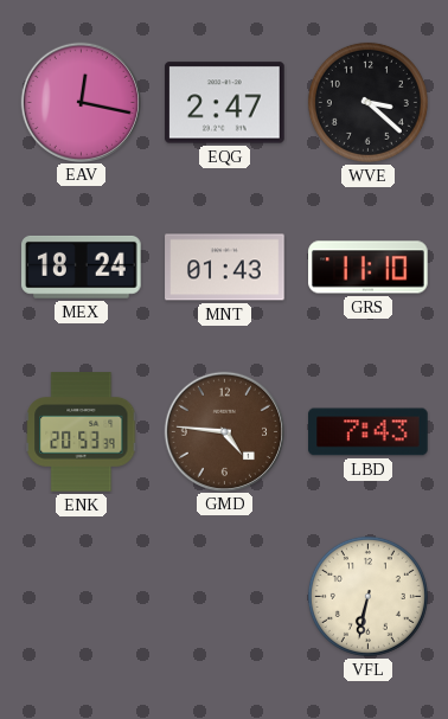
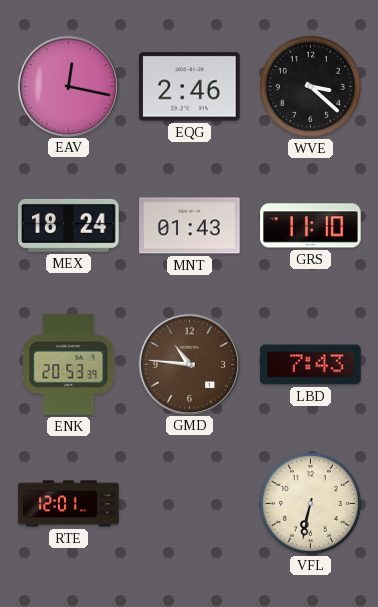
EQG: 2:47 -> 2:46 (190, 87)
GMD: 4:46 -> 10:46 (189, 364)
RTE: none -> 12:01 (69, 504)
